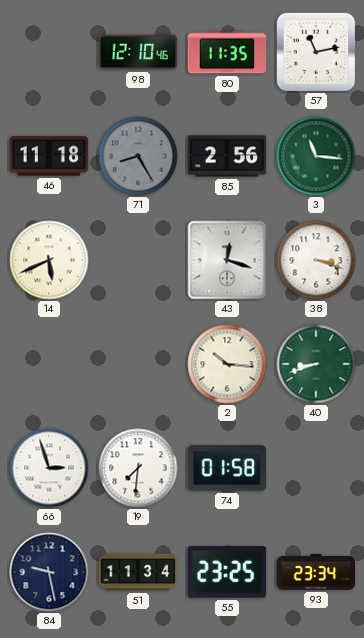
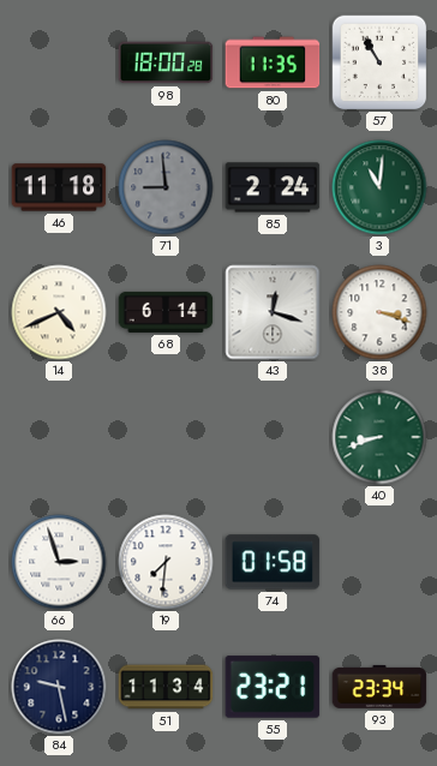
98: 12:10 -> 18:00 (166, 62)
57: 11:13 -> 10:55 (379, 62)
71: 8:25 -> 8:59 (166, 187)
85: 2:56 -> 2:24 (273, 187)
3: 11:16 -> 11:01 (379, 187)
14: 5:41 -> 4:41 (59, 312)
68: none -> 6:14 (166, 312)
2: 10:16 -> none (227, 364)
55: 23:25 -> 23:21 (273, 687)
